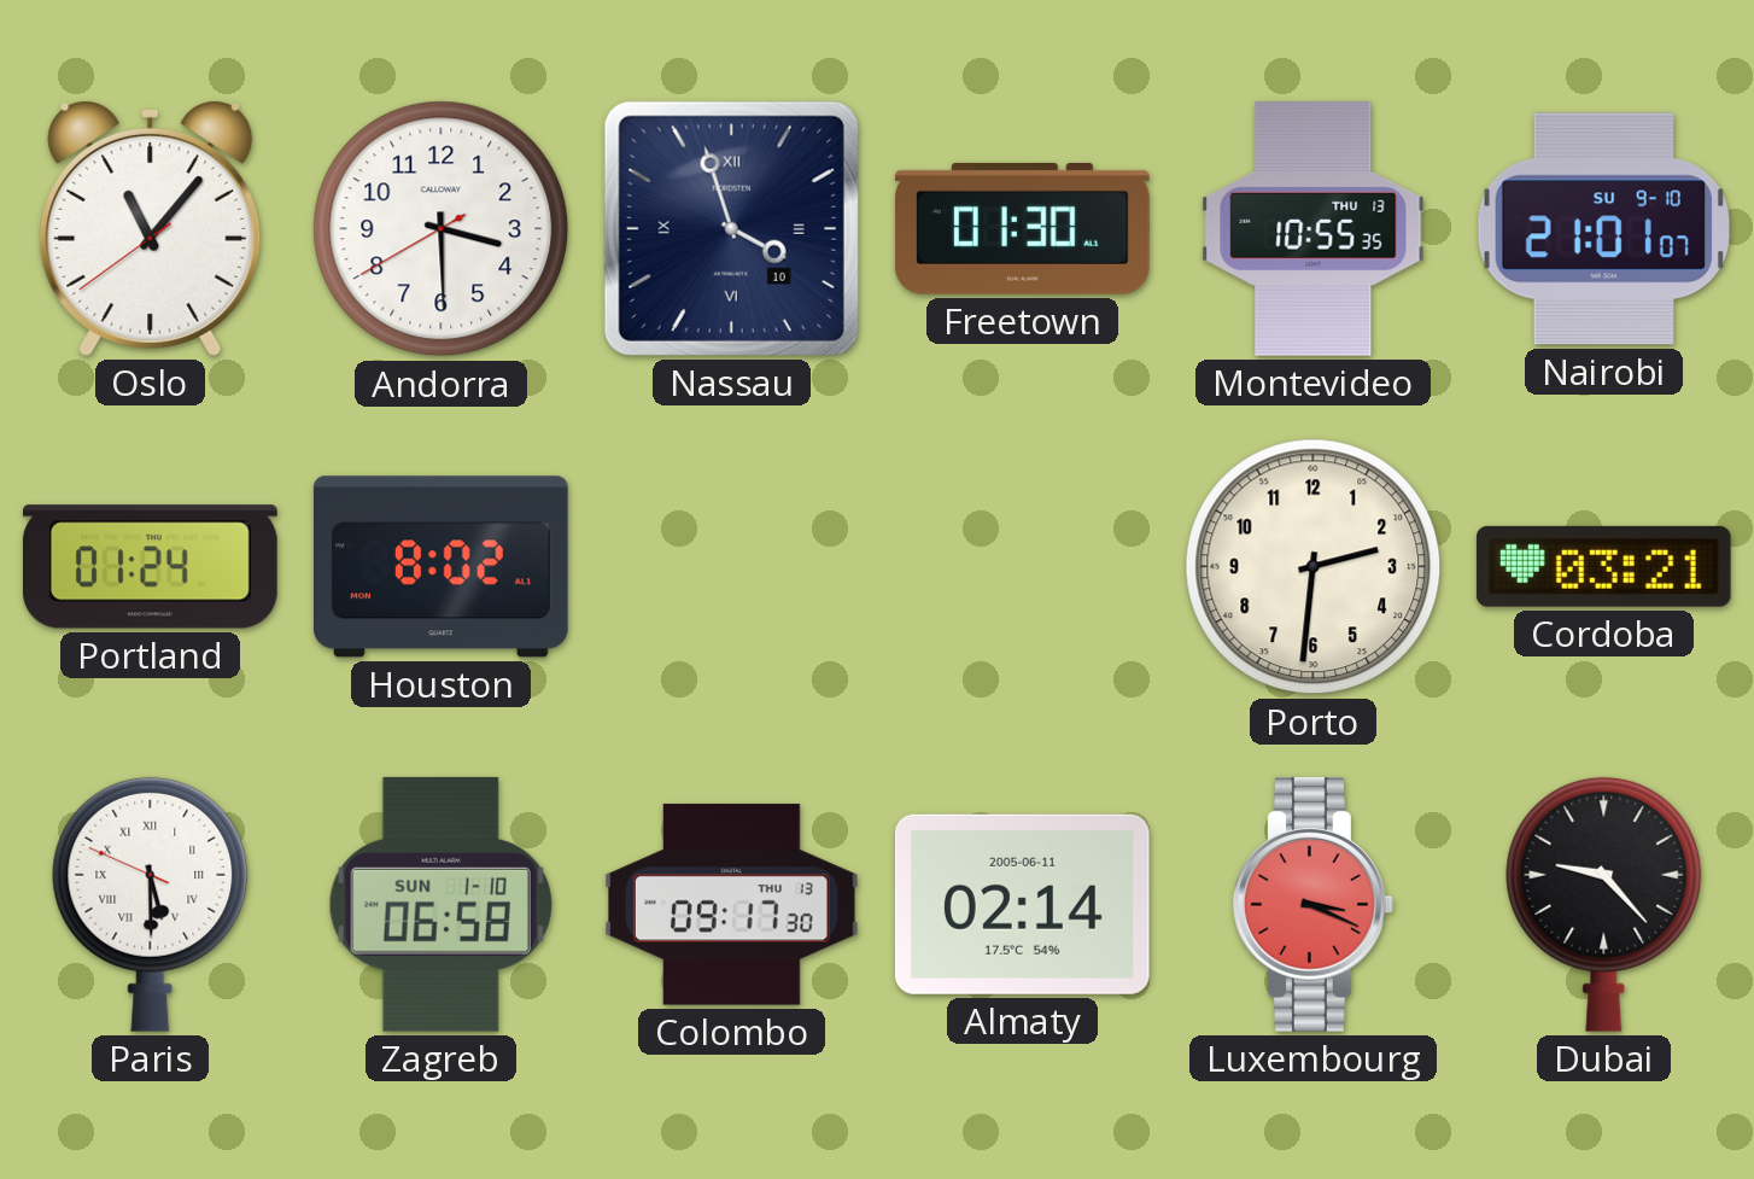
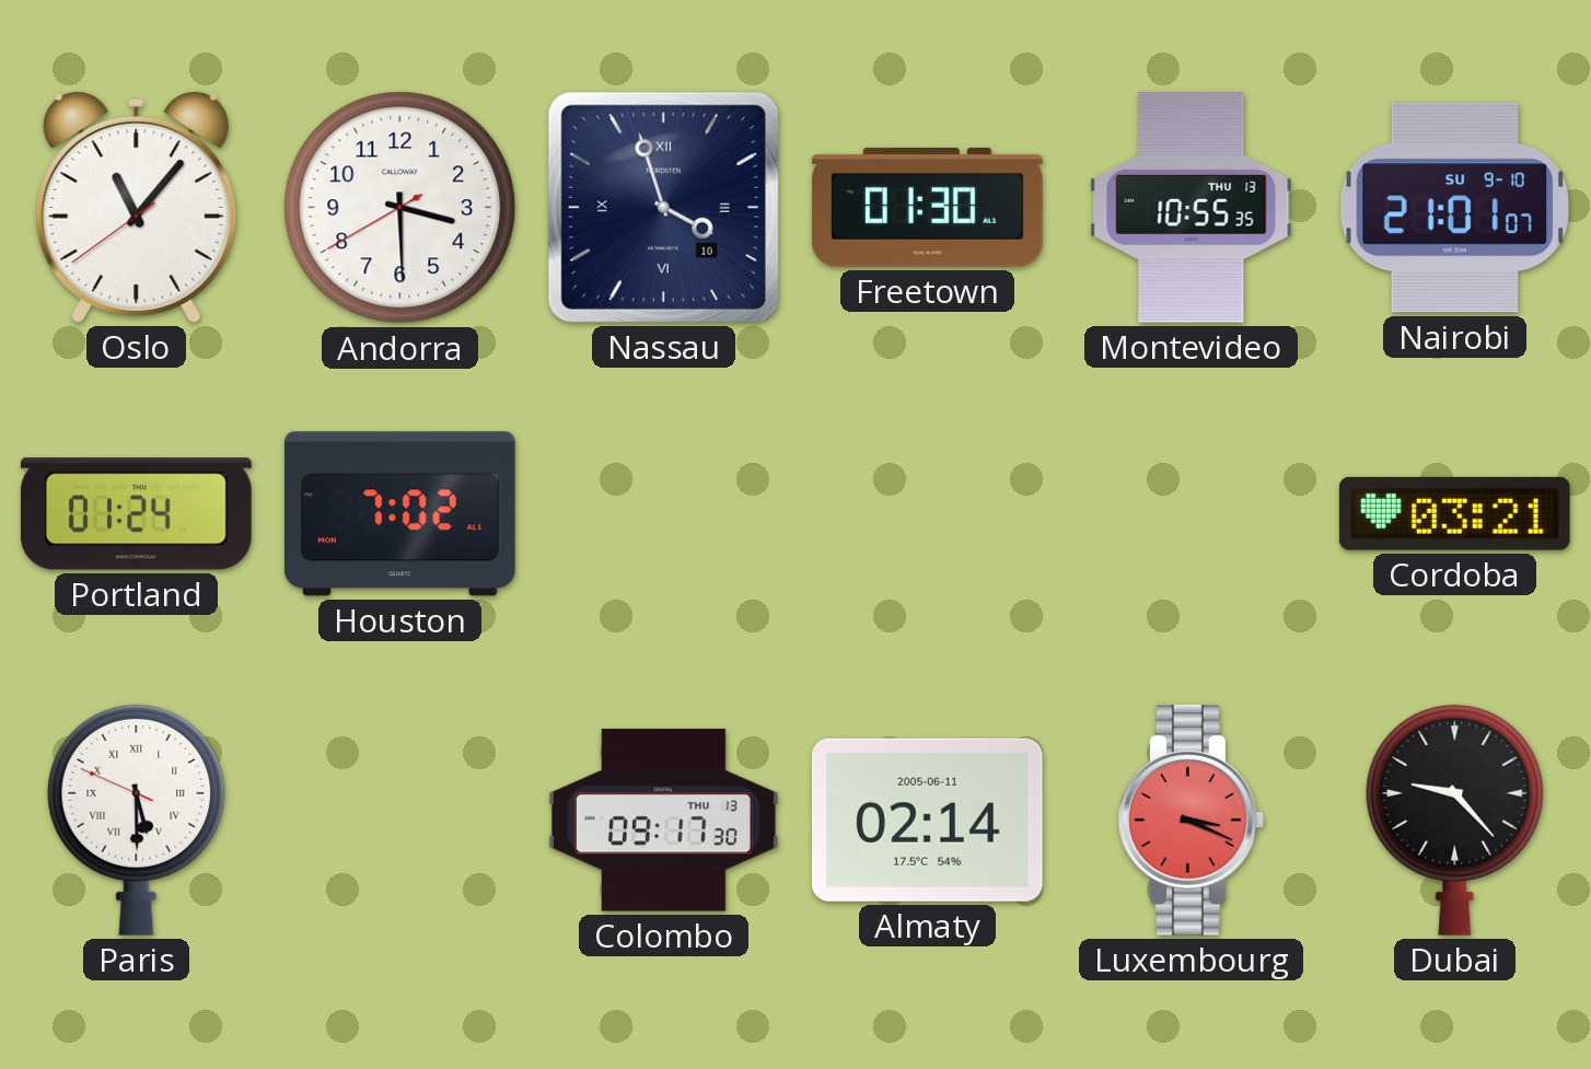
Houston: 8:02 -> 7:02 (399, 514)
Porto: 2:31 -> none (1314, 567)
Zagreb: 06:58 -> none (440, 904)
